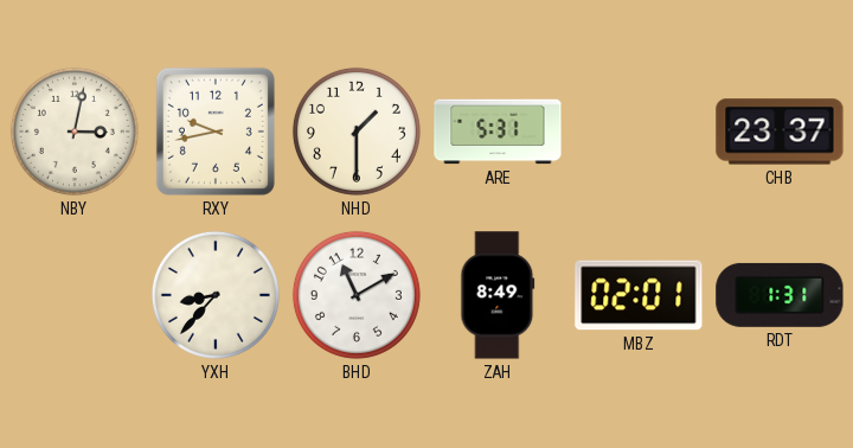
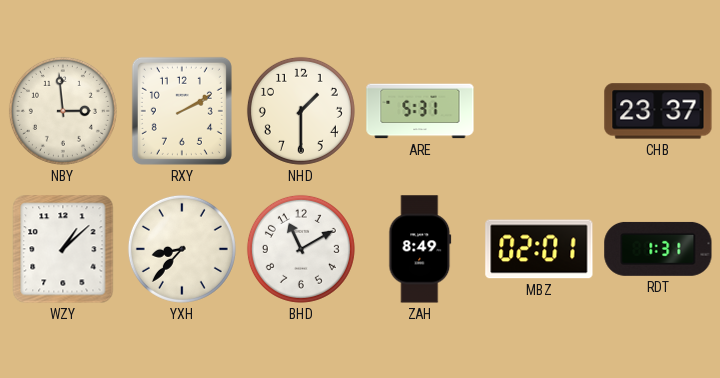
NBY: 3:02 -> 2:59 (63, 111)
RXY: 9:43 -> 2:10 (182, 111)
WZY: none -> 1:08 (63, 249)
